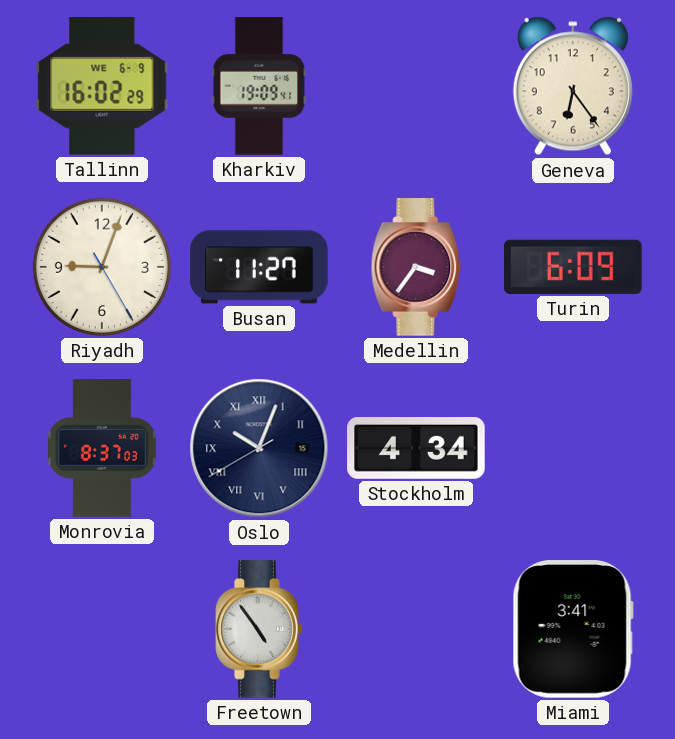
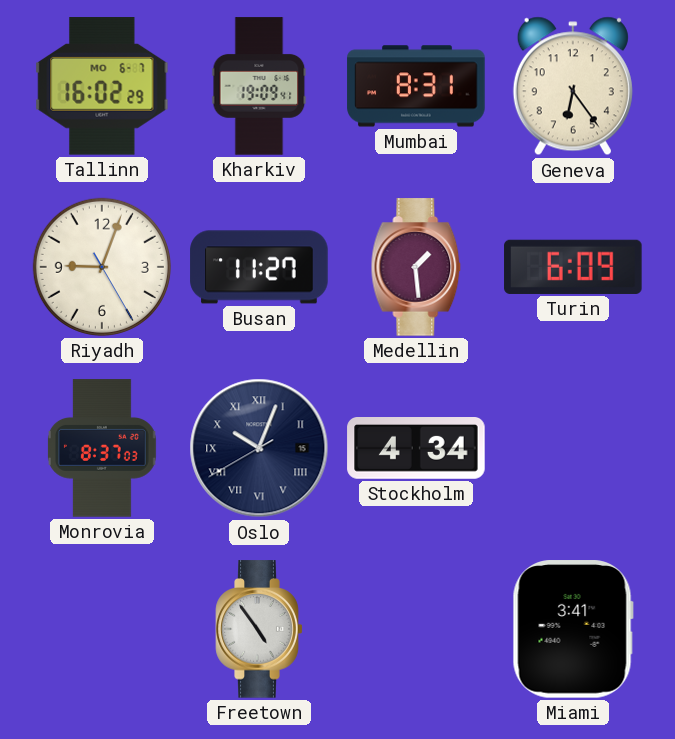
Tallinn date: WE 6-9 -> MO 6-7 (102, 86)
Mumbai: none -> 8:31 (416, 86)
Medellin: 3:36 -> 1:29 (416, 267)
